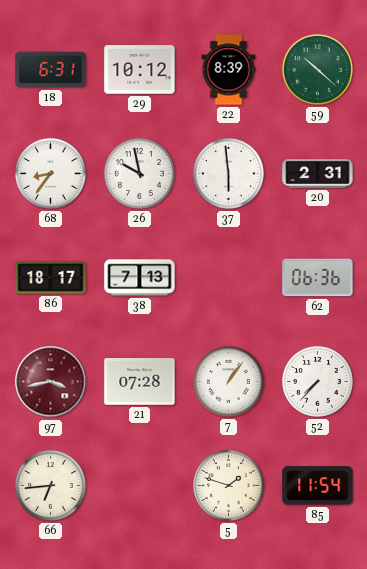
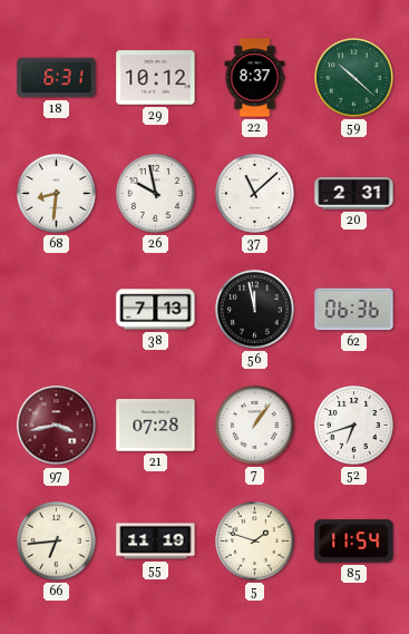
22: 8:39 -> 8:37 (255, 78)
68: 8:36 -> 8:31 (57, 194)
37: 5:59 -> 11:08 (255, 194)
86: 18:17 -> none (51, 278)
56: none -> 11:58 (255, 310)
52: 7:37 -> 6:42 (354, 426)
55: none -> 11:19 (156, 542)
